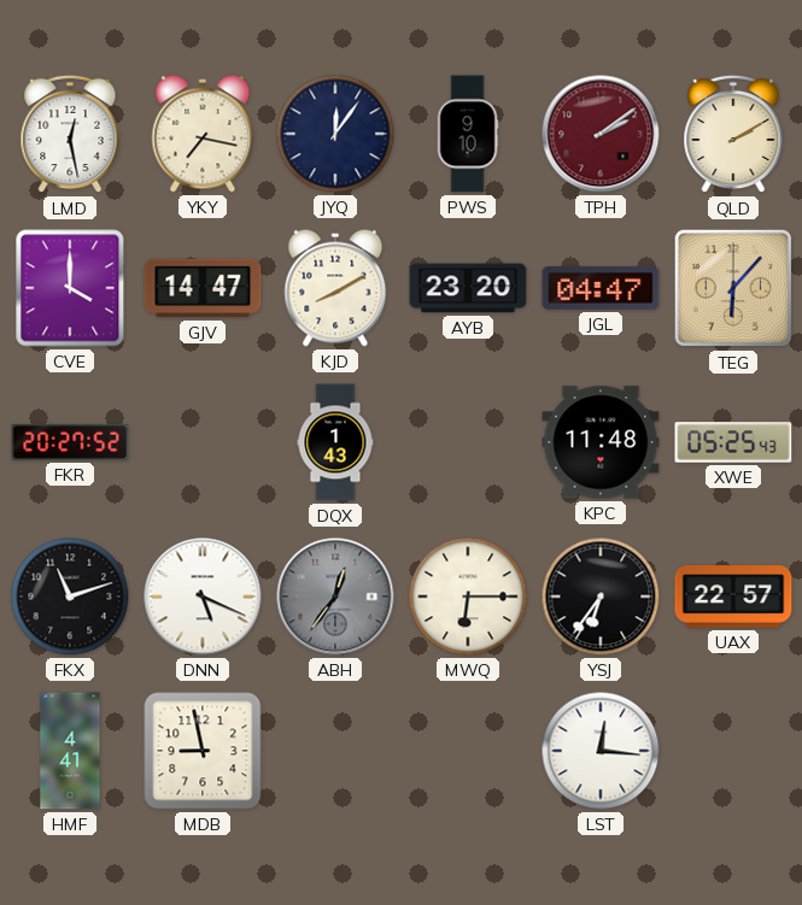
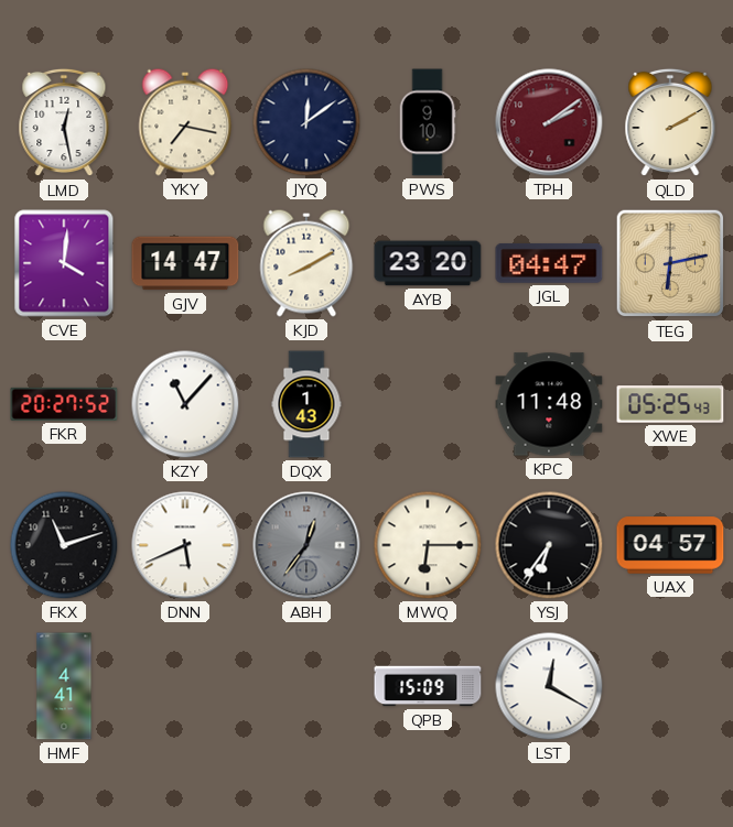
JYQ: 12:06 -> 12:09 (306, 122)
CVE: 4:00 -> 4:01 (64, 263)
TEG: 6:07 -> 6:13 (670, 263)
KZY: none -> 11:07 (185, 404)
DNN: 5:19 -> 5:41 (185, 545)
UAX: 22:57 -> 04:57 (670, 545)
MDB: 8:58 -> none (203, 751)
QPB: none -> 15:09 (428, 686)
LST: 12:16 -> 12:20 (549, 686)
